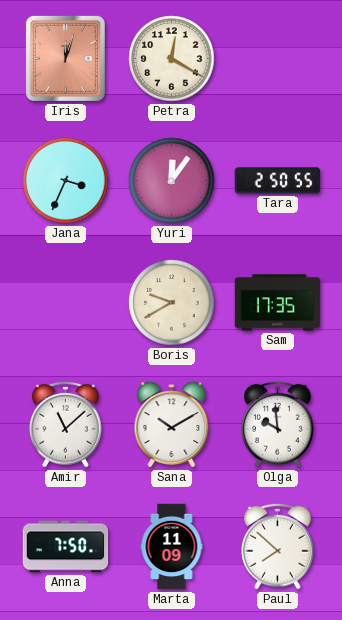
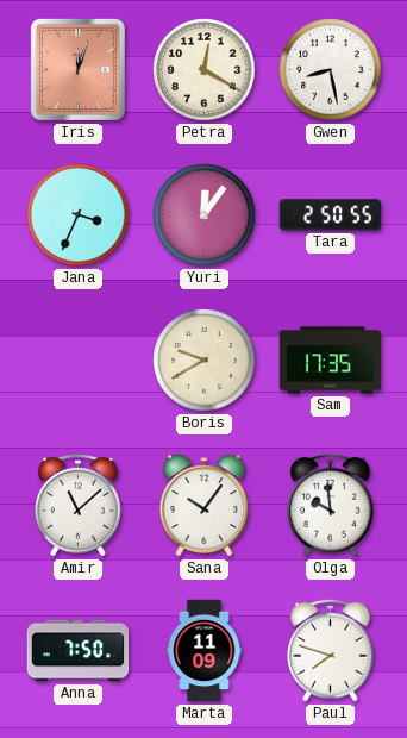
Gwen: none -> 8:28 (331, 70)
Sana: 10:10 -> 10:06 (205, 506)
Paul: 7:52 -> 7:48 (331, 650)
